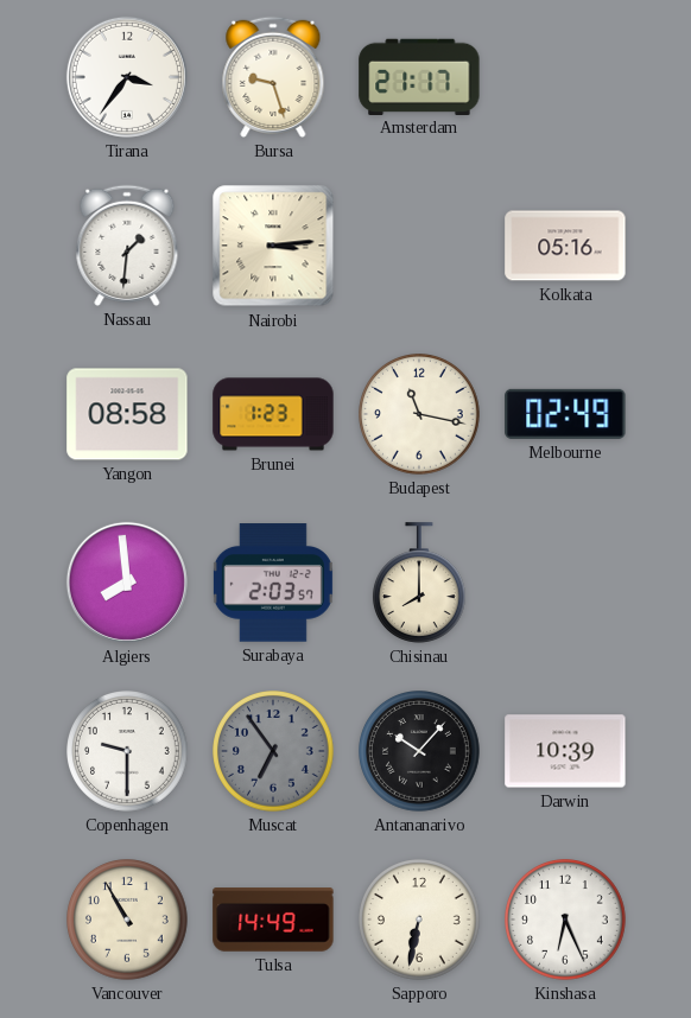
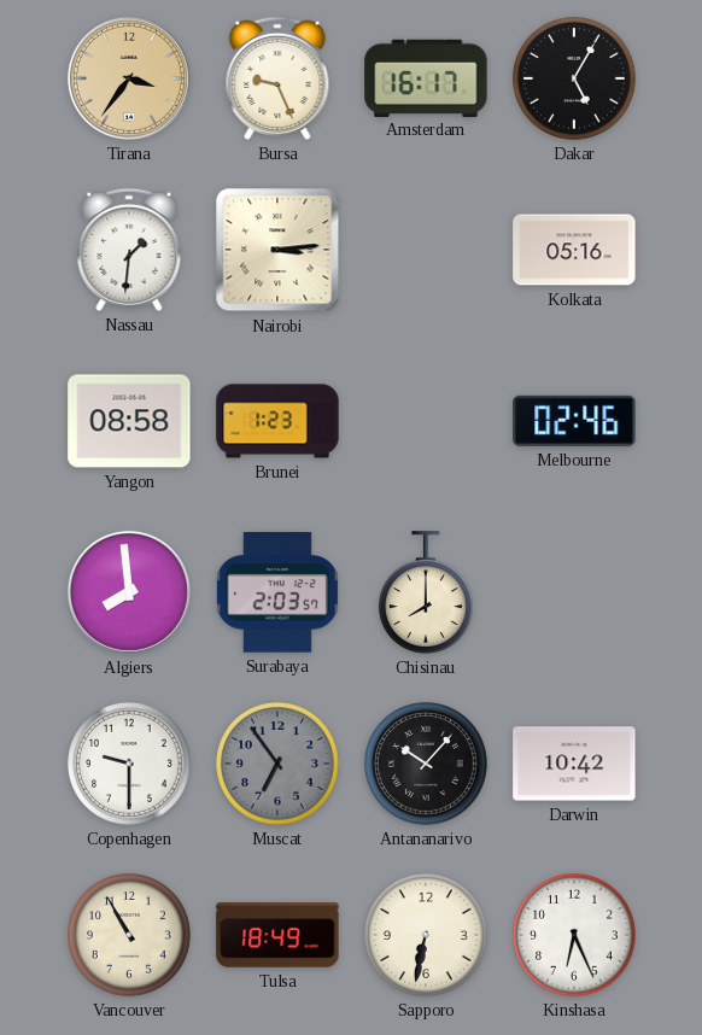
Tirana dial: white -> champagne (129, 78)
Bursa: 9:27 -> 9:26 (277, 78)
Amsterdam: 21:17 -> 16:17 (426, 77)
Dakar: none -> 5:05 (575, 80)
Budapest: 11:17 -> none (420, 415)
Melbourne: 02:49 -> 02:46 (574, 421)
Darwin: 10:39 -> 10:42 (574, 764)
Tulsa: 14:49 -> 18:49 (277, 935)
